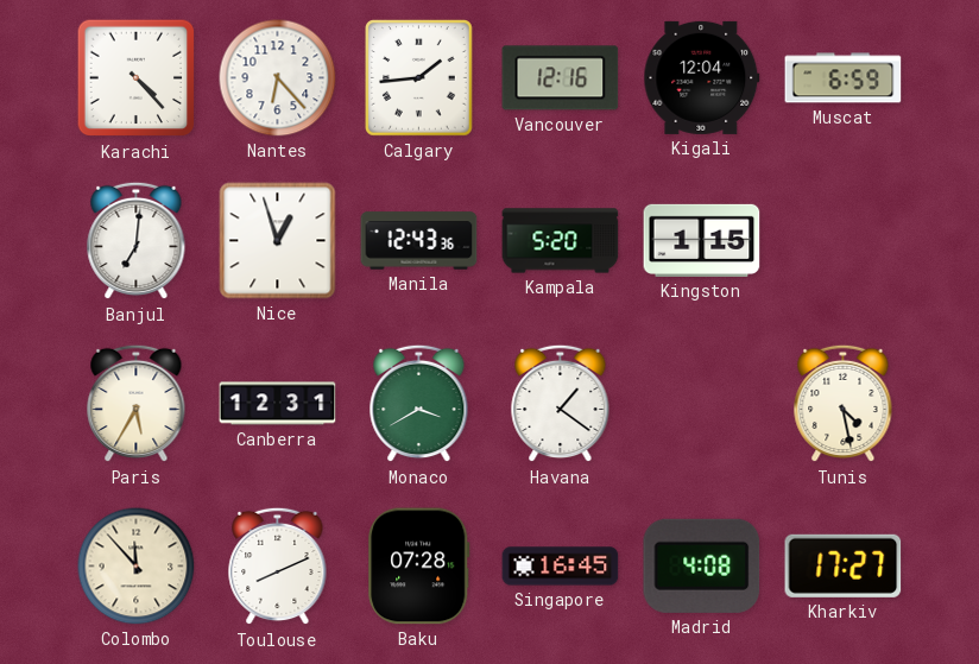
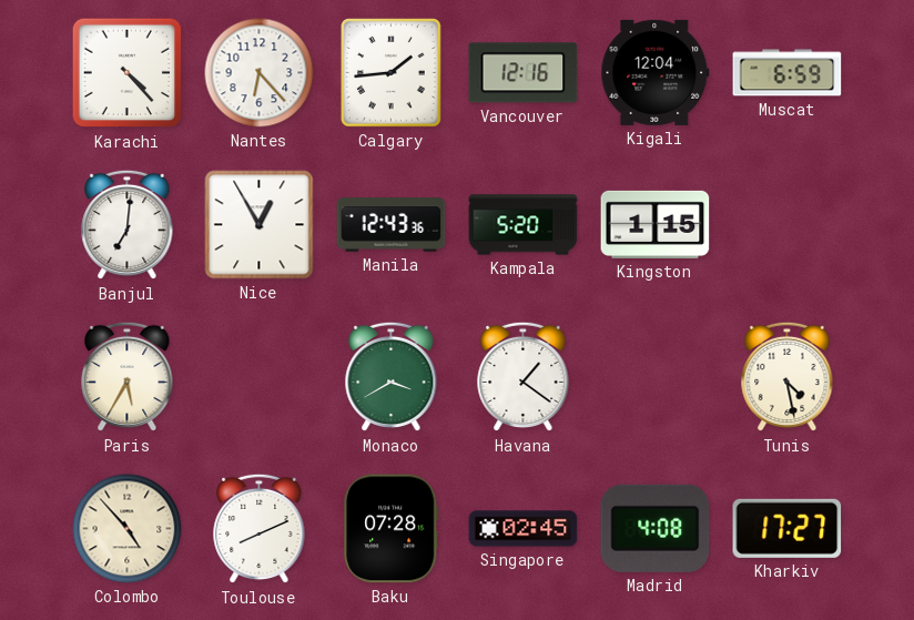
Nice: 12:57 -> 12:55 (260, 225)
Canberra: 12:31 -> none (278, 404)
Colombo: 11:53 -> 4:53 (128, 529)
Singapore: 16:45 -> 02:45 (524, 529)
